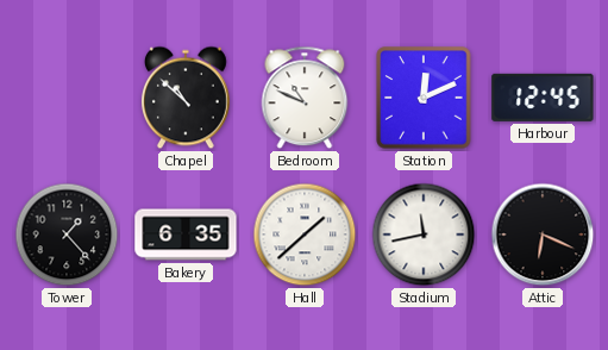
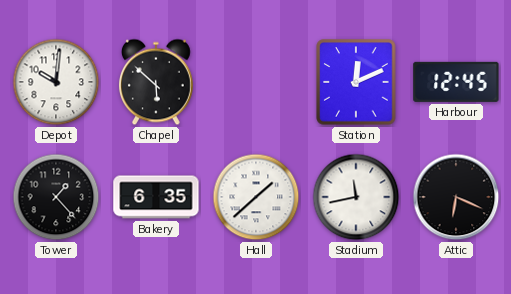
Depot: none -> 10:01 (56, 82)
Chapel: 10:52 -> 5:52 (156, 82)
Bedroom: 10:49 -> none (305, 98)
